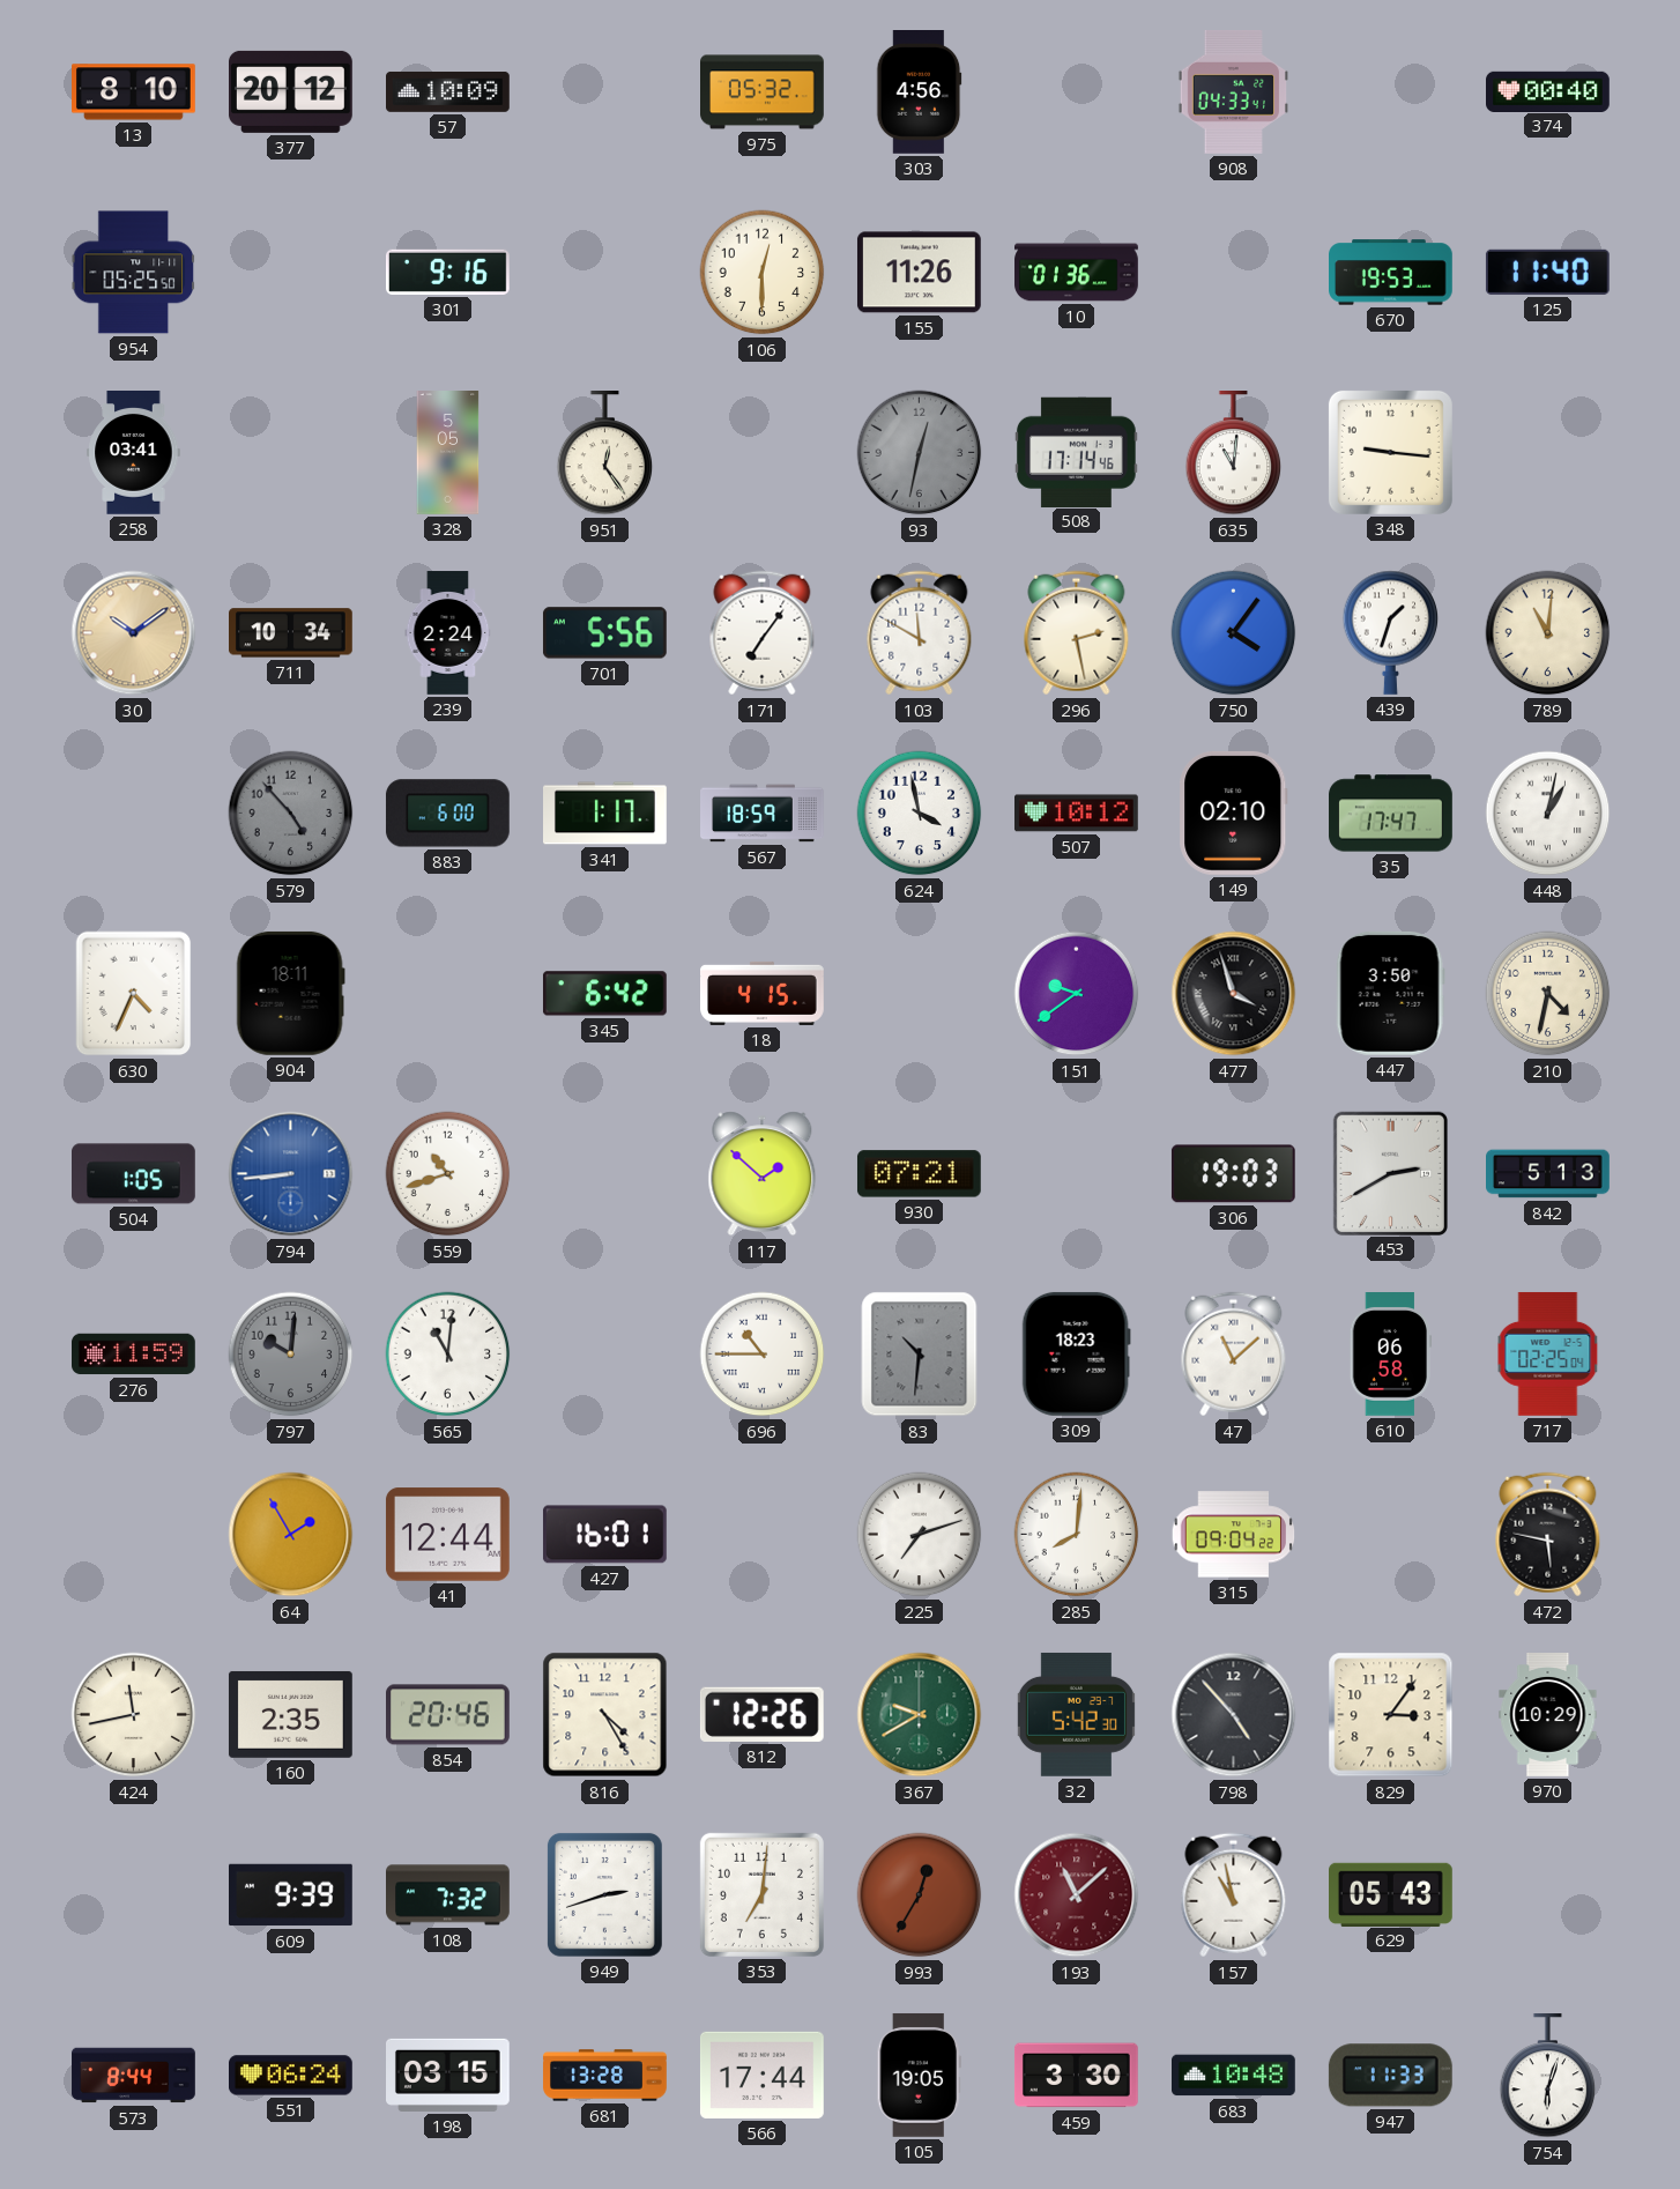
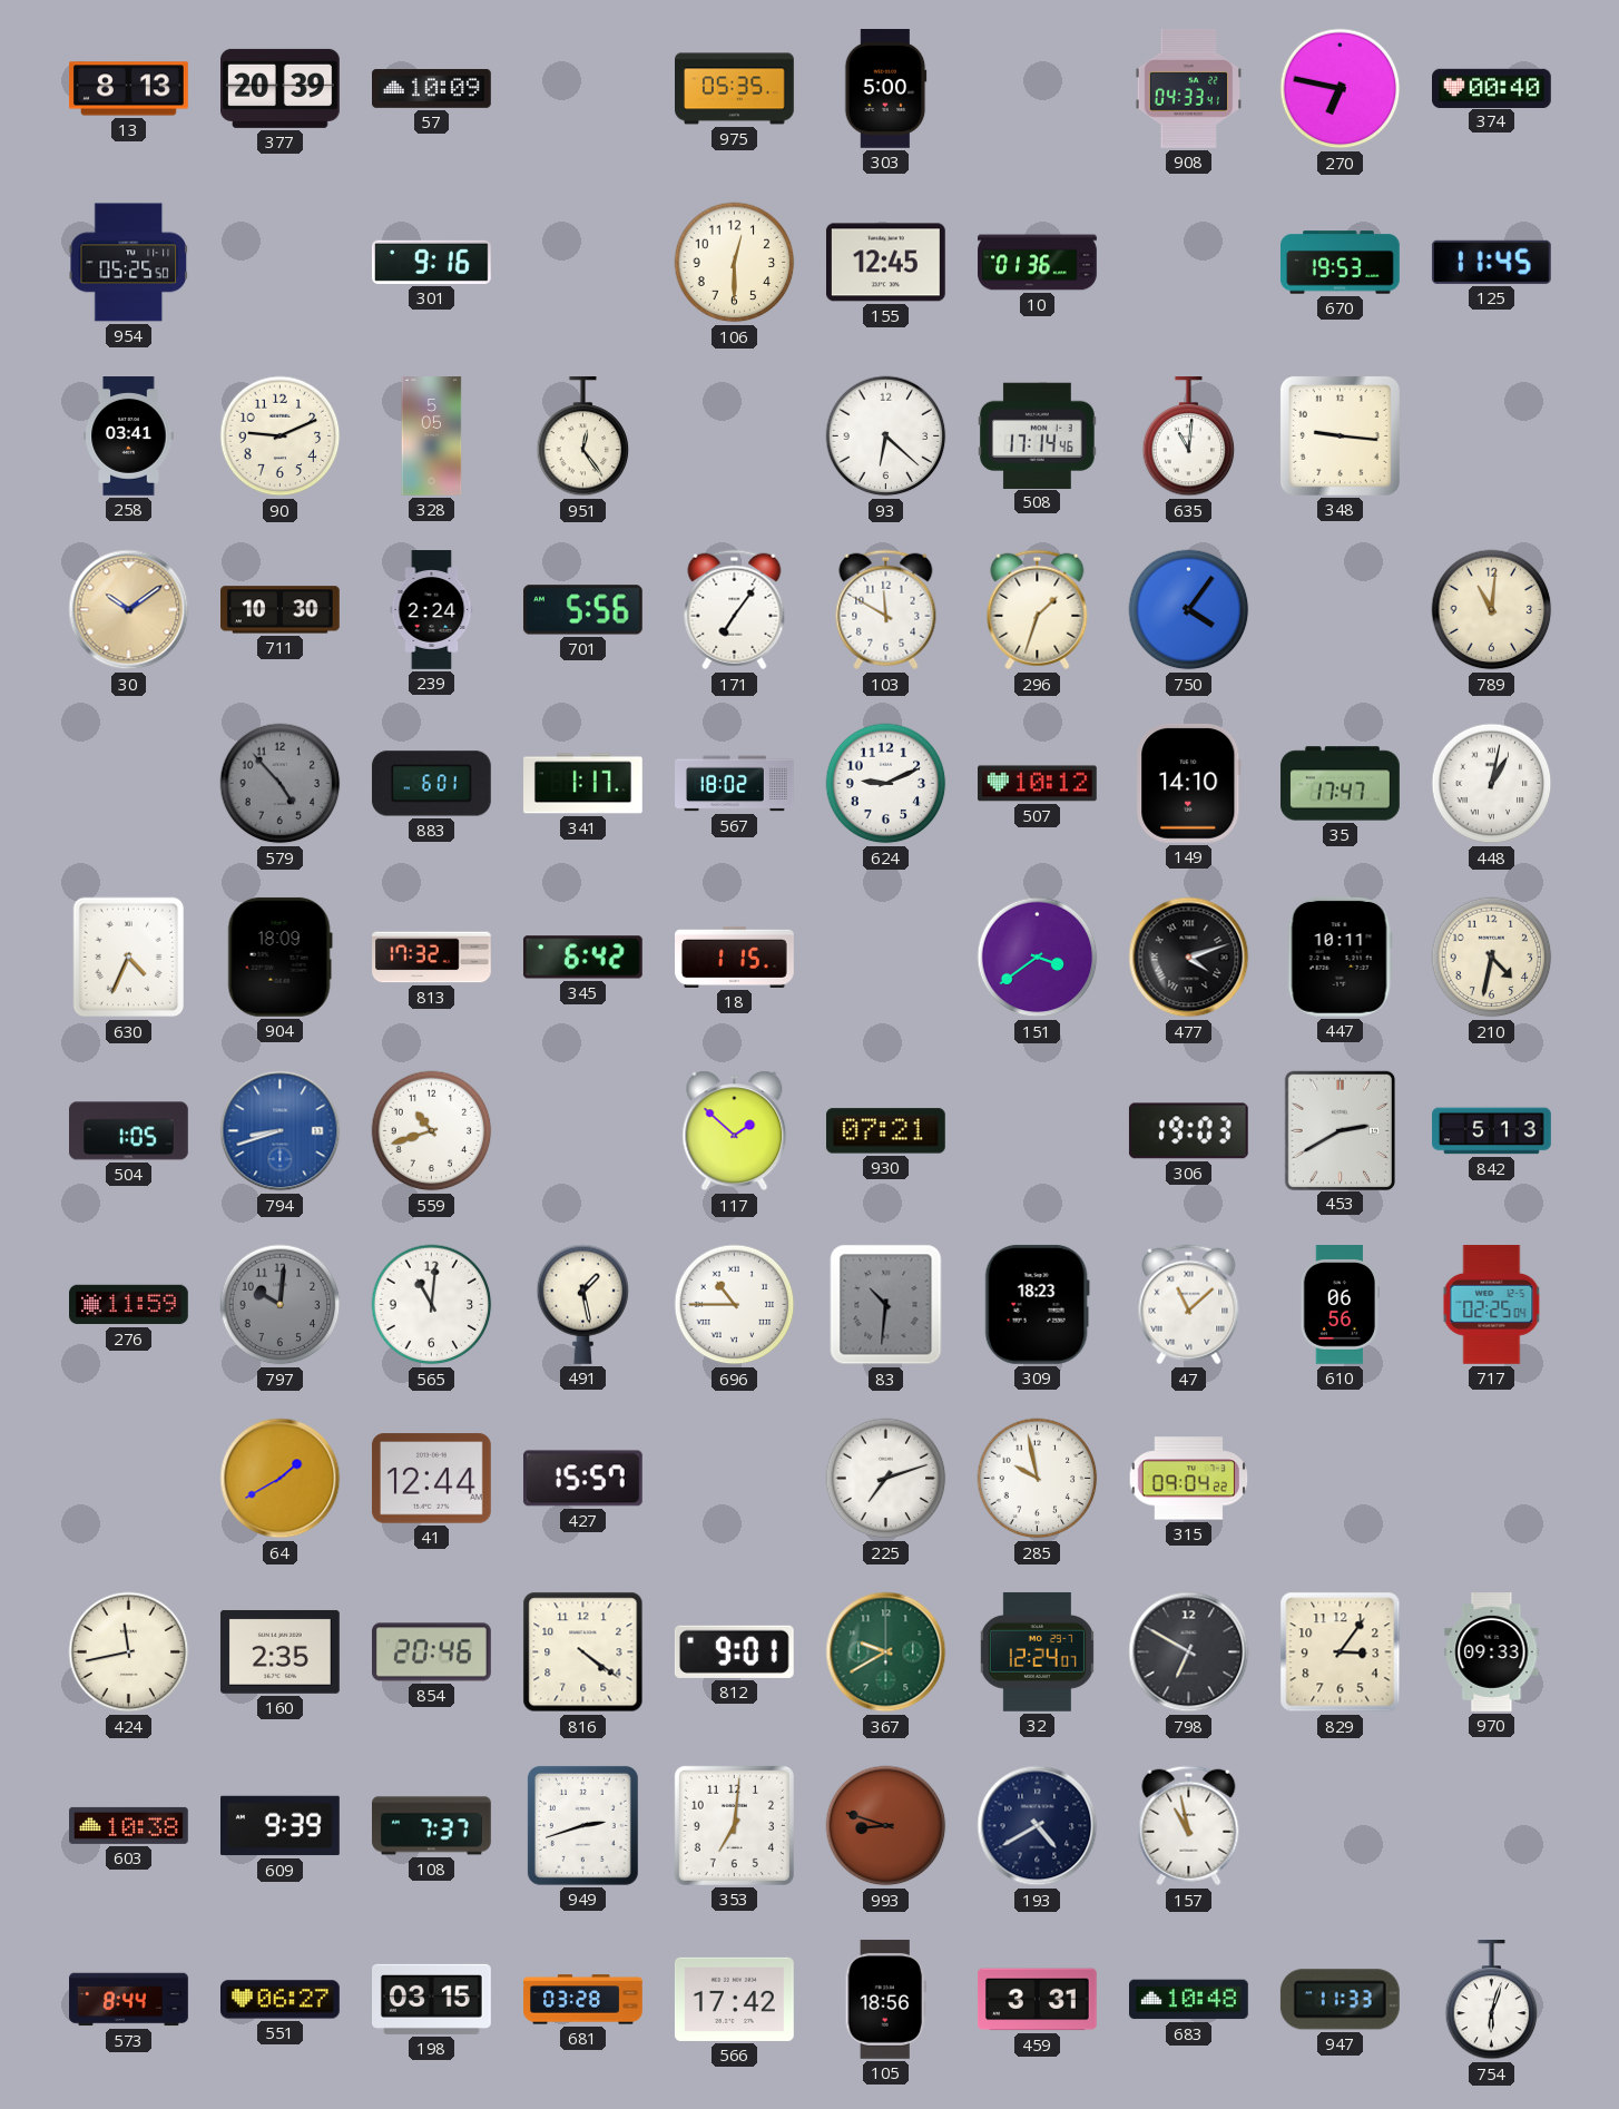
13: 8:10 -> 8:13 (129, 89)
377: 20:12 -> 20:39 (281, 88)
975: 05:32 -> 05:35 (735, 89)
303: 4:56 -> 5:00 (886, 89)
270: none -> 6:47 (1341, 89)
155: 11:26 -> 12:45 (885, 263)
125: 11:40 -> 11:45 (1491, 262)
90: none -> 9:11 (281, 436)
93: 12:32 -> 6:22 (886, 436)
93 dial: grey -> white (886, 436)
711: 10:34 -> 10:30 (281, 610)
296: 2:28 -> 1:33 (1038, 610)
439: 1:33 -> none (1391, 632)
883: 6:00 -> 6:01 (431, 784)
567: 18:59 -> 18:02 (735, 784)
624: 3:58 -> 9:11 (886, 784)
149: 02:10 -> 14:10 (1189, 783)
904: 18:11 -> 18:09 (279, 957)
813: none -> 17:32 (432, 958)
18: 4:15 -> 1:15 (735, 957)
151: 9:39 -> 3:39 (1038, 958)
477: 3:57 -> 4:12 (1189, 958)
447: 3:50 -> 10:11 (1340, 957)
794: 8:44 -> 8:42 (281, 1131)
491: none -> 1:28 (583, 1304)
610: 06:58 -> 06:56 (1340, 1305)
64: 1:55 -> 1:40 (281, 1479)
427: 16:01 -> 15:57 (582, 1479)
285: 8:01 -> 9:58 (1038, 1479)
472: 5:47 -> none (1548, 1535)
816: 4:25 -> 4:21 (583, 1652)
812: 12:26 -> 9:01 (734, 1651)
32: 5:42 -> 12:24 (1037, 1652)
798: 4:53 -> 6:50 (1189, 1652)
970: 10:29 -> 09:33 (1492, 1652)
603: none -> 10:38 (129, 1825)
108: 7:32 -> 7:37 (432, 1826)
993: 12:35 -> 8:48 (886, 1826)
193: 11:08 -> 4:40 (1038, 1826)
193 dial: burgundy -> navy (1038, 1826)
629: 05:43 -> none (1391, 1894)
551: 06:24 -> 06:27 (281, 2000)
681: 13:28 -> 03:28 (583, 2000)
566: 17:44 -> 17:42 (734, 1999)
105: 19:05 -> 18:56 (885, 1999)
459: 3:30 -> 3:31 (1037, 2000)
